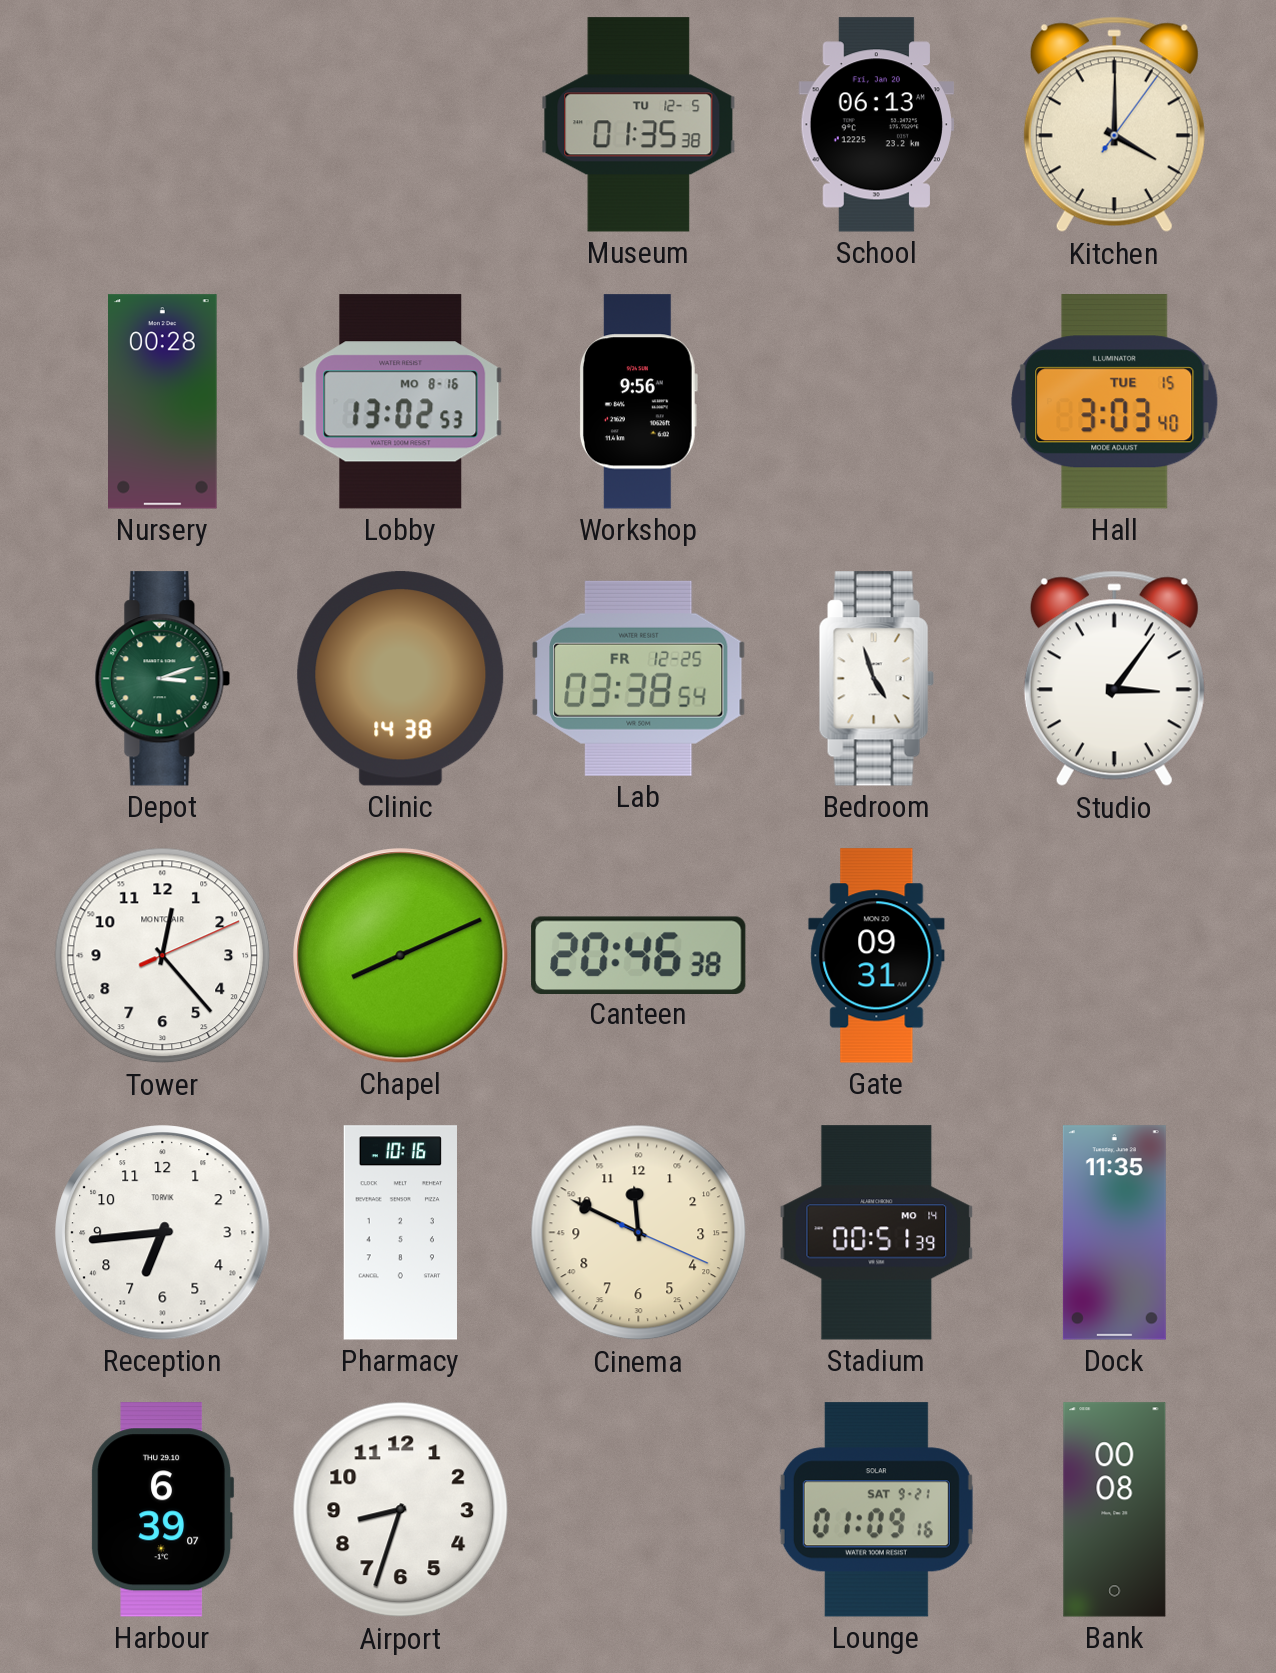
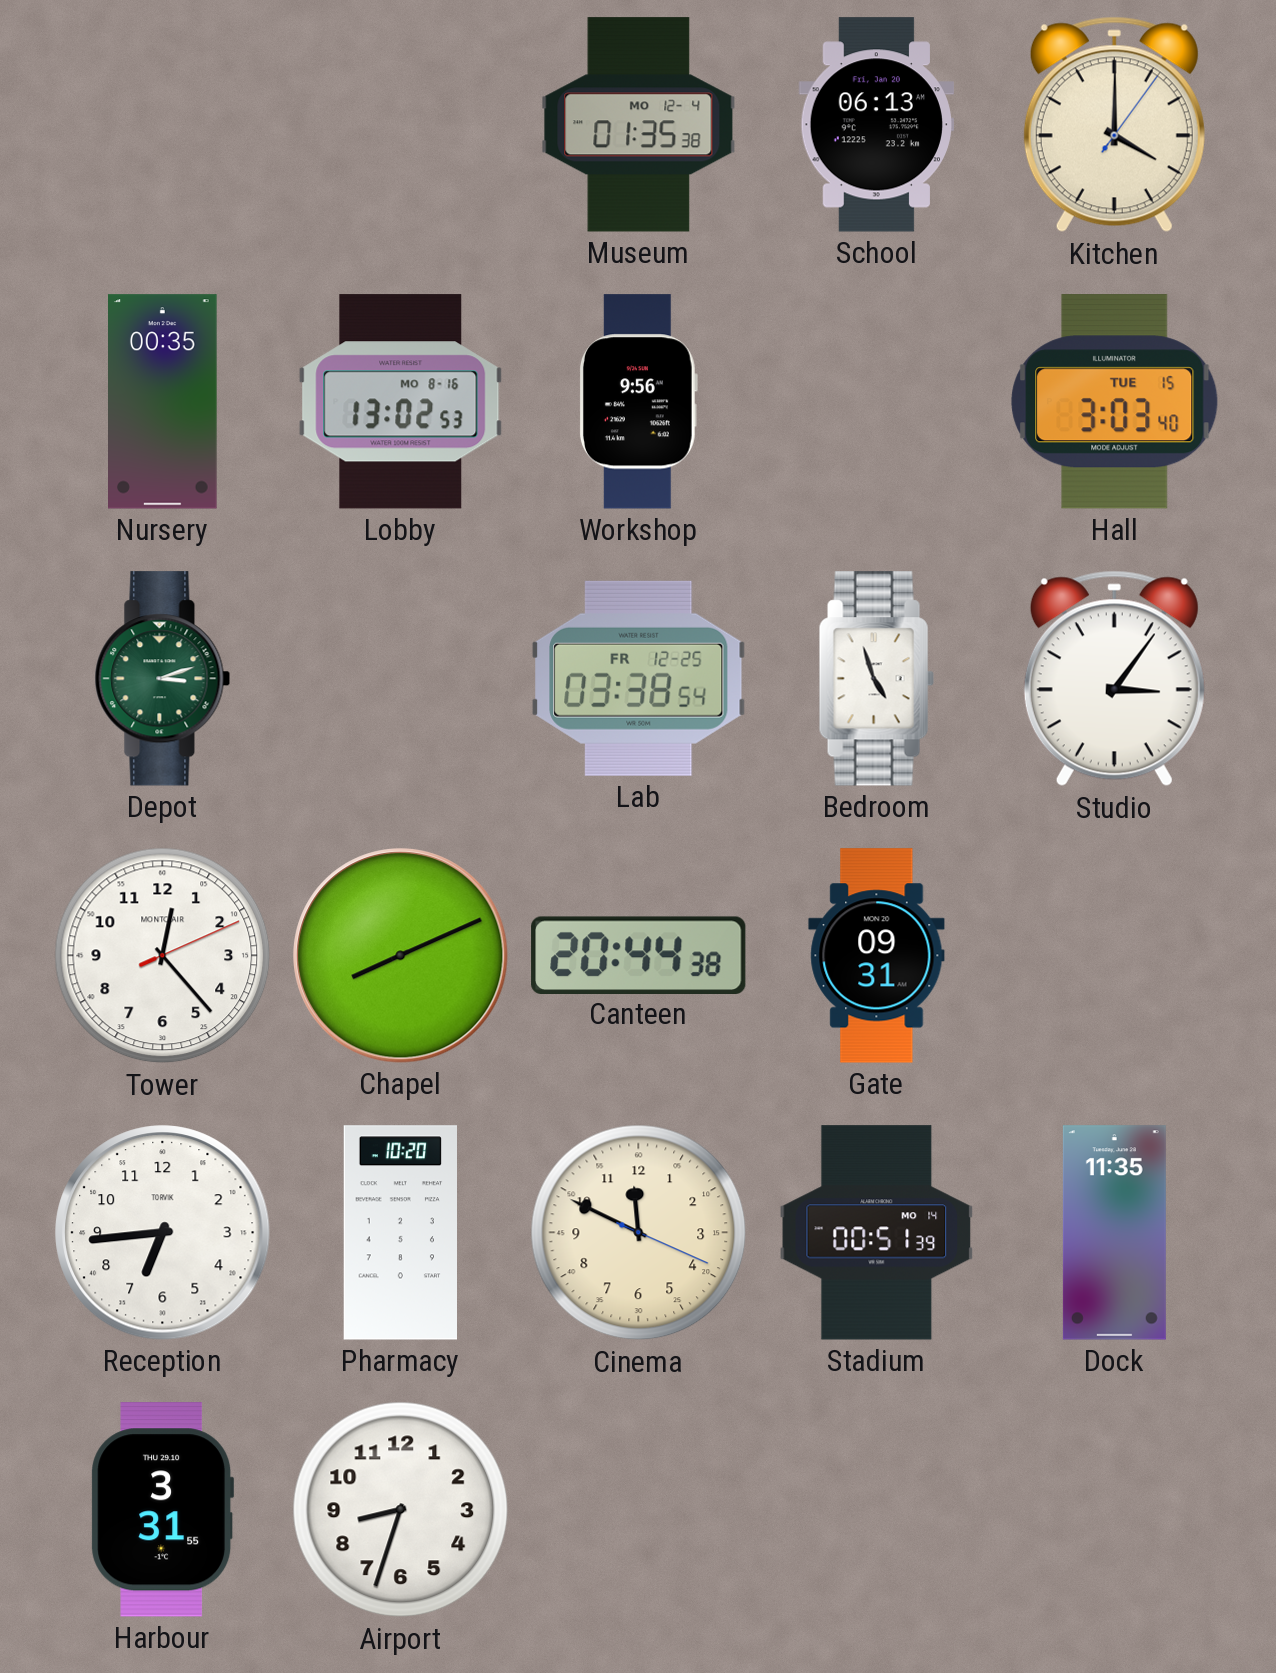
Museum date: TU 12-5 -> MO 12-4 (639, 125)
Nursery: 00:28 -> 00:35 (163, 402)
Clinic: 14:38 -> none (401, 679)
Canteen: 20:46 -> 20:44 (639, 955)
Pharmacy: 10:16 -> 10:20 (400, 1233)
Harbour: 6:39 -> 3:31 (163, 1510)
Lounge: 01:09 -> none (876, 1510)
Bank: 00:08 -> none (1115, 1510)
